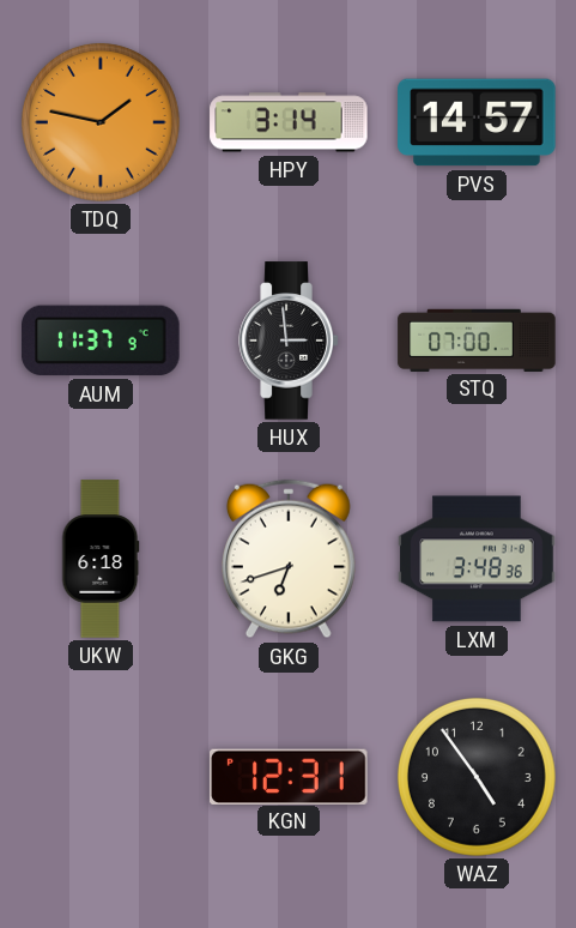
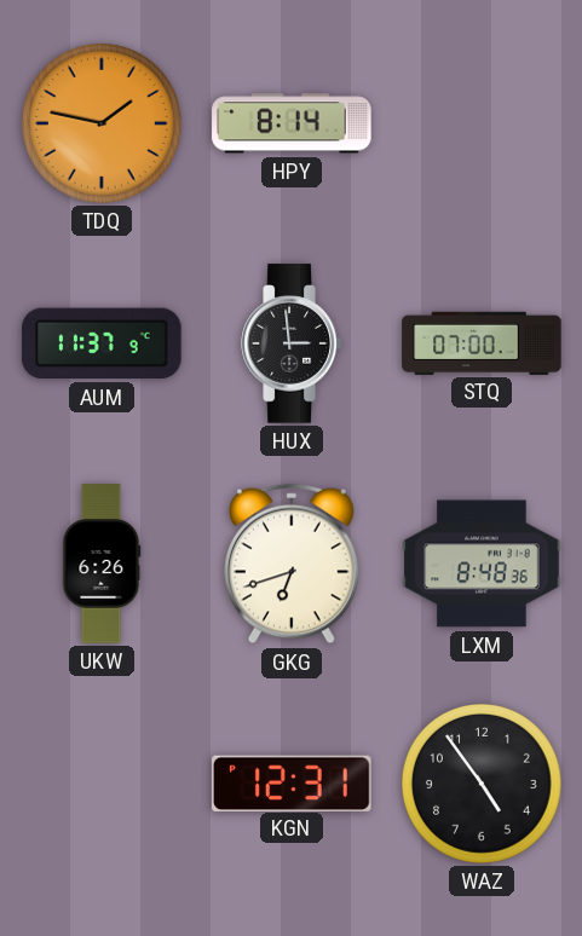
HPY: 3:14 -> 8:14 (292, 123)
PVS: 14:57 -> none (477, 122)
UKW: 6:18 -> 6:26 (102, 564)
LXM: 3:48 -> 8:48 (482, 564)
